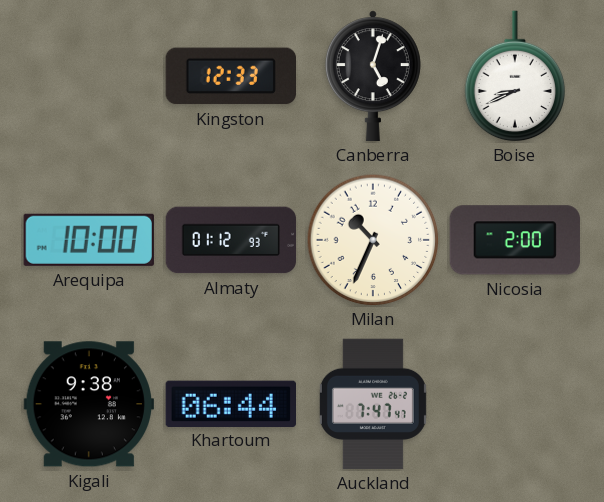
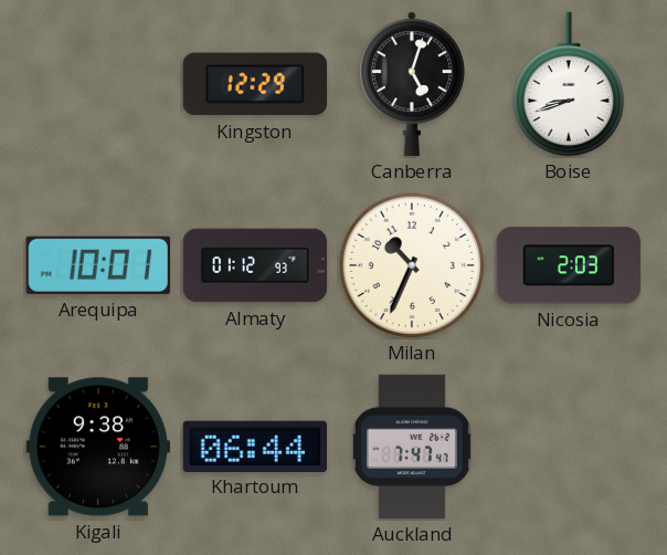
Kingston: 12:33 -> 12:29 (254, 84)
Boise: 8:41 -> 8:42 (569, 84)
Arequipa: 10:00 -> 10:01 (98, 265)
Nicosia: 2:00 -> 2:03 (569, 265)
